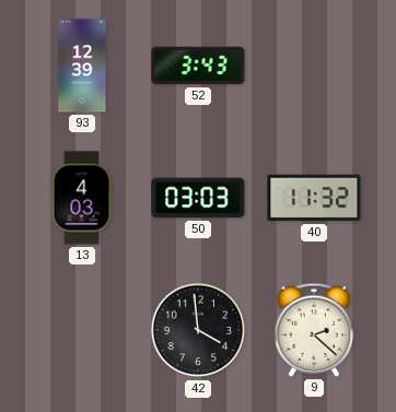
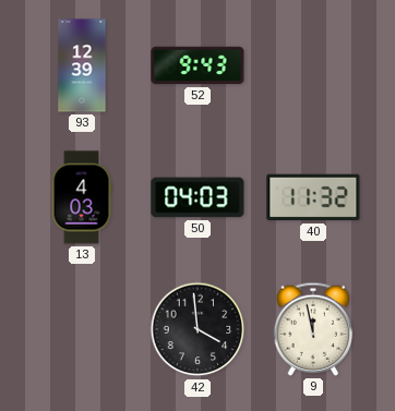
52: 3:43 -> 9:43 (197, 65)
50: 03:03 -> 04:03 (197, 197)
9: 2:22 -> 11:58 (313, 329)
